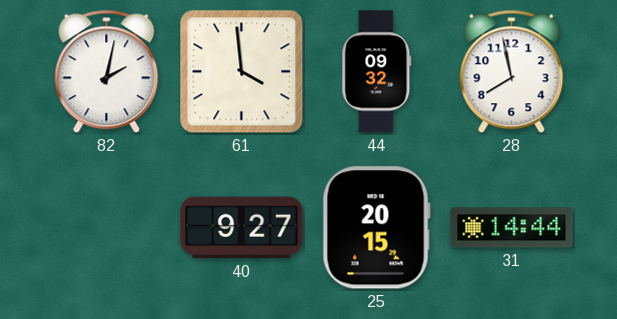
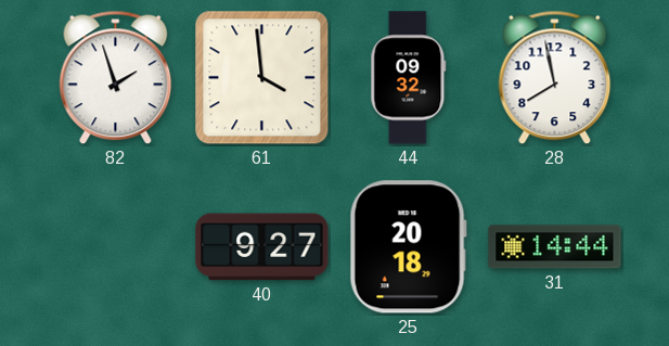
82: 2:02 -> 1:57 (116, 78)
25: 20:15 -> 20:18 (408, 247)
